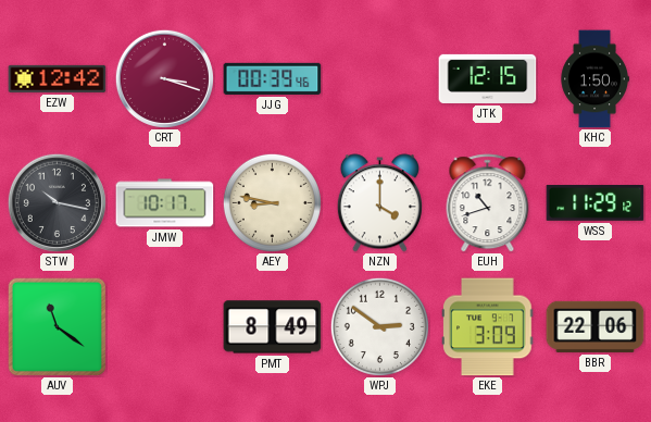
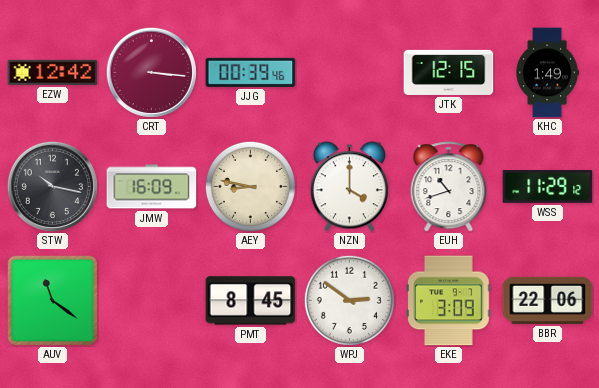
CRT: 3:18 -> 3:16 (151, 72)
KHC: 1:50 -> 1:49 (547, 73)
JMW: 10:17 -> 16:09 (152, 187)
PMT: 8:49 -> 8:45 (251, 301)
